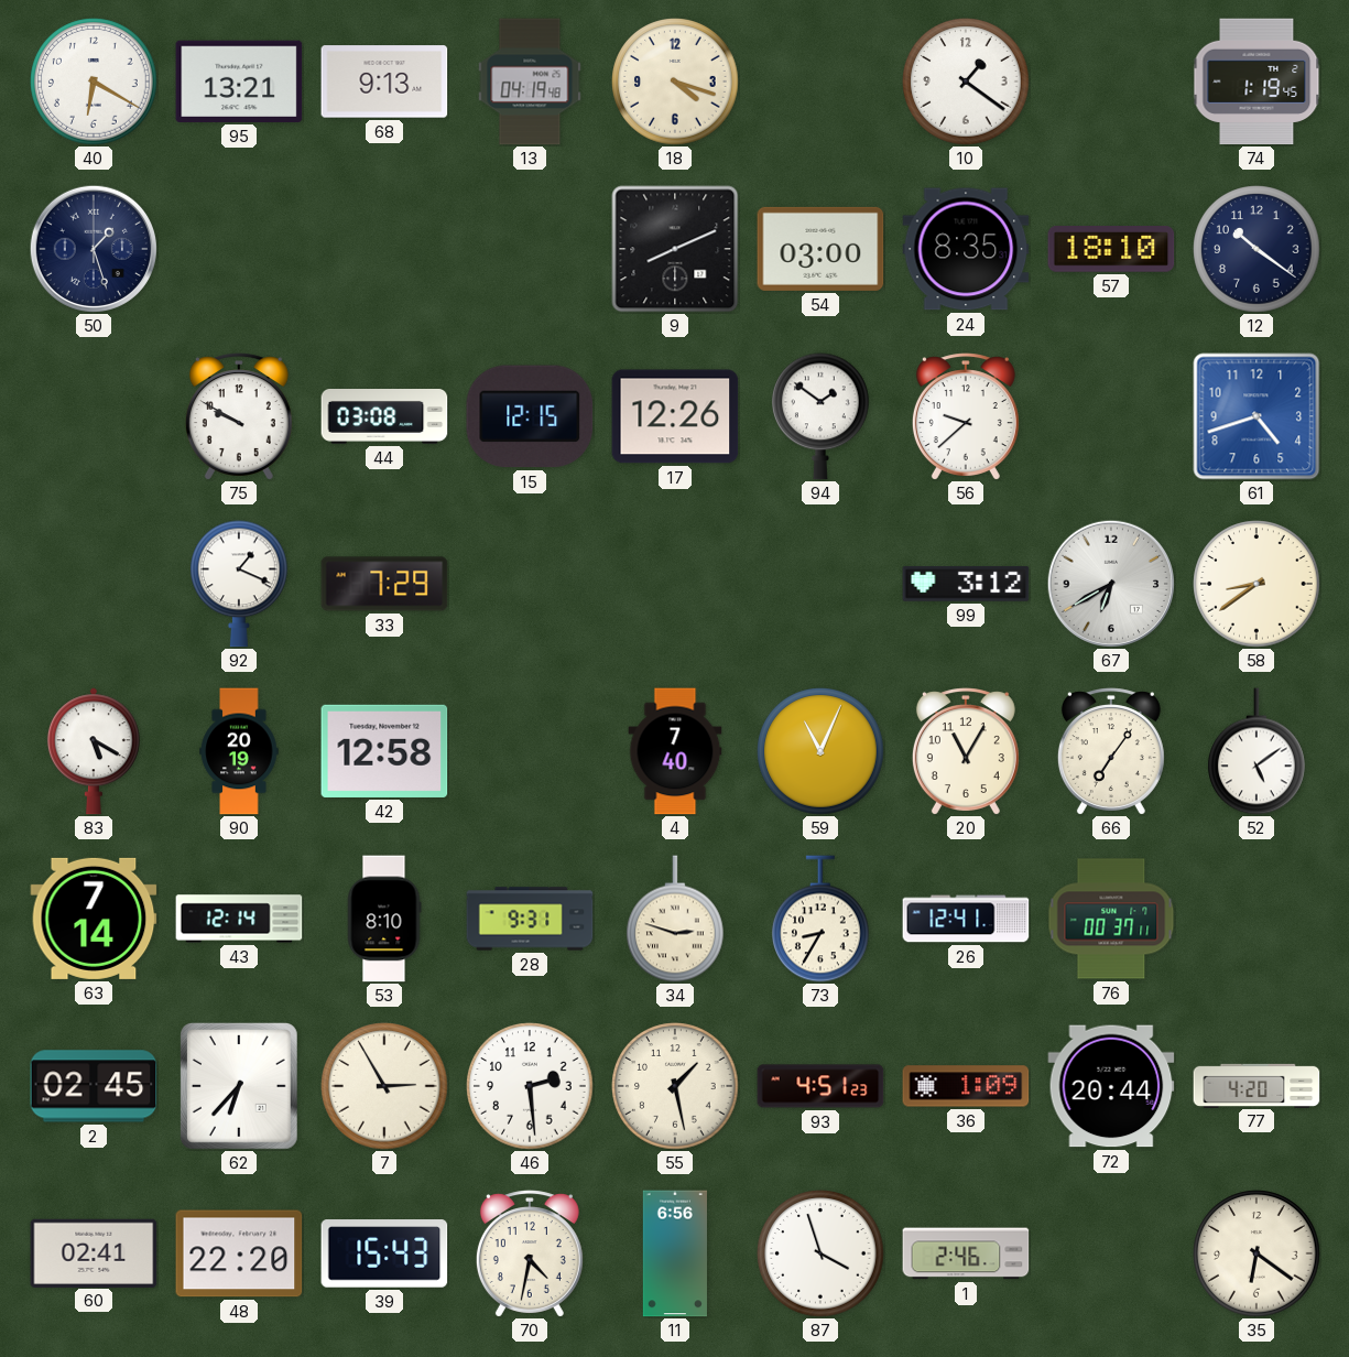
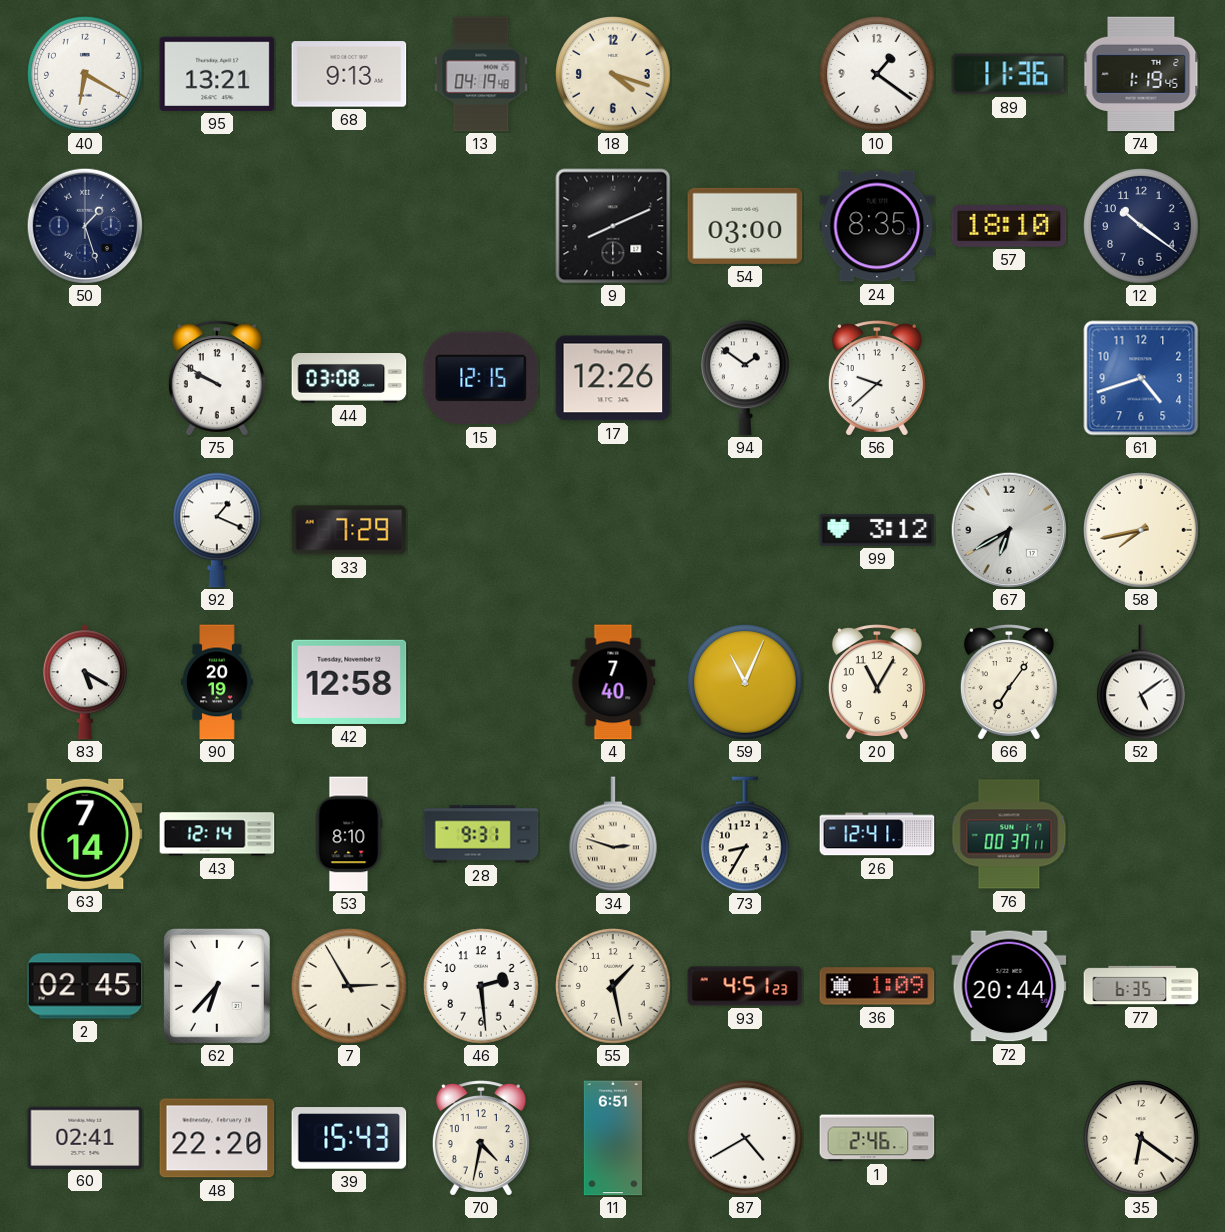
89: none -> 11:36 (1009, 74)
58: 8:39 -> 7:43 (1141, 530)
77: 4:20 -> 6:35 (1141, 985)
11: 6:56 -> 6:51 (613, 1138)
87: 3:57 -> 4:40 (745, 1138)
